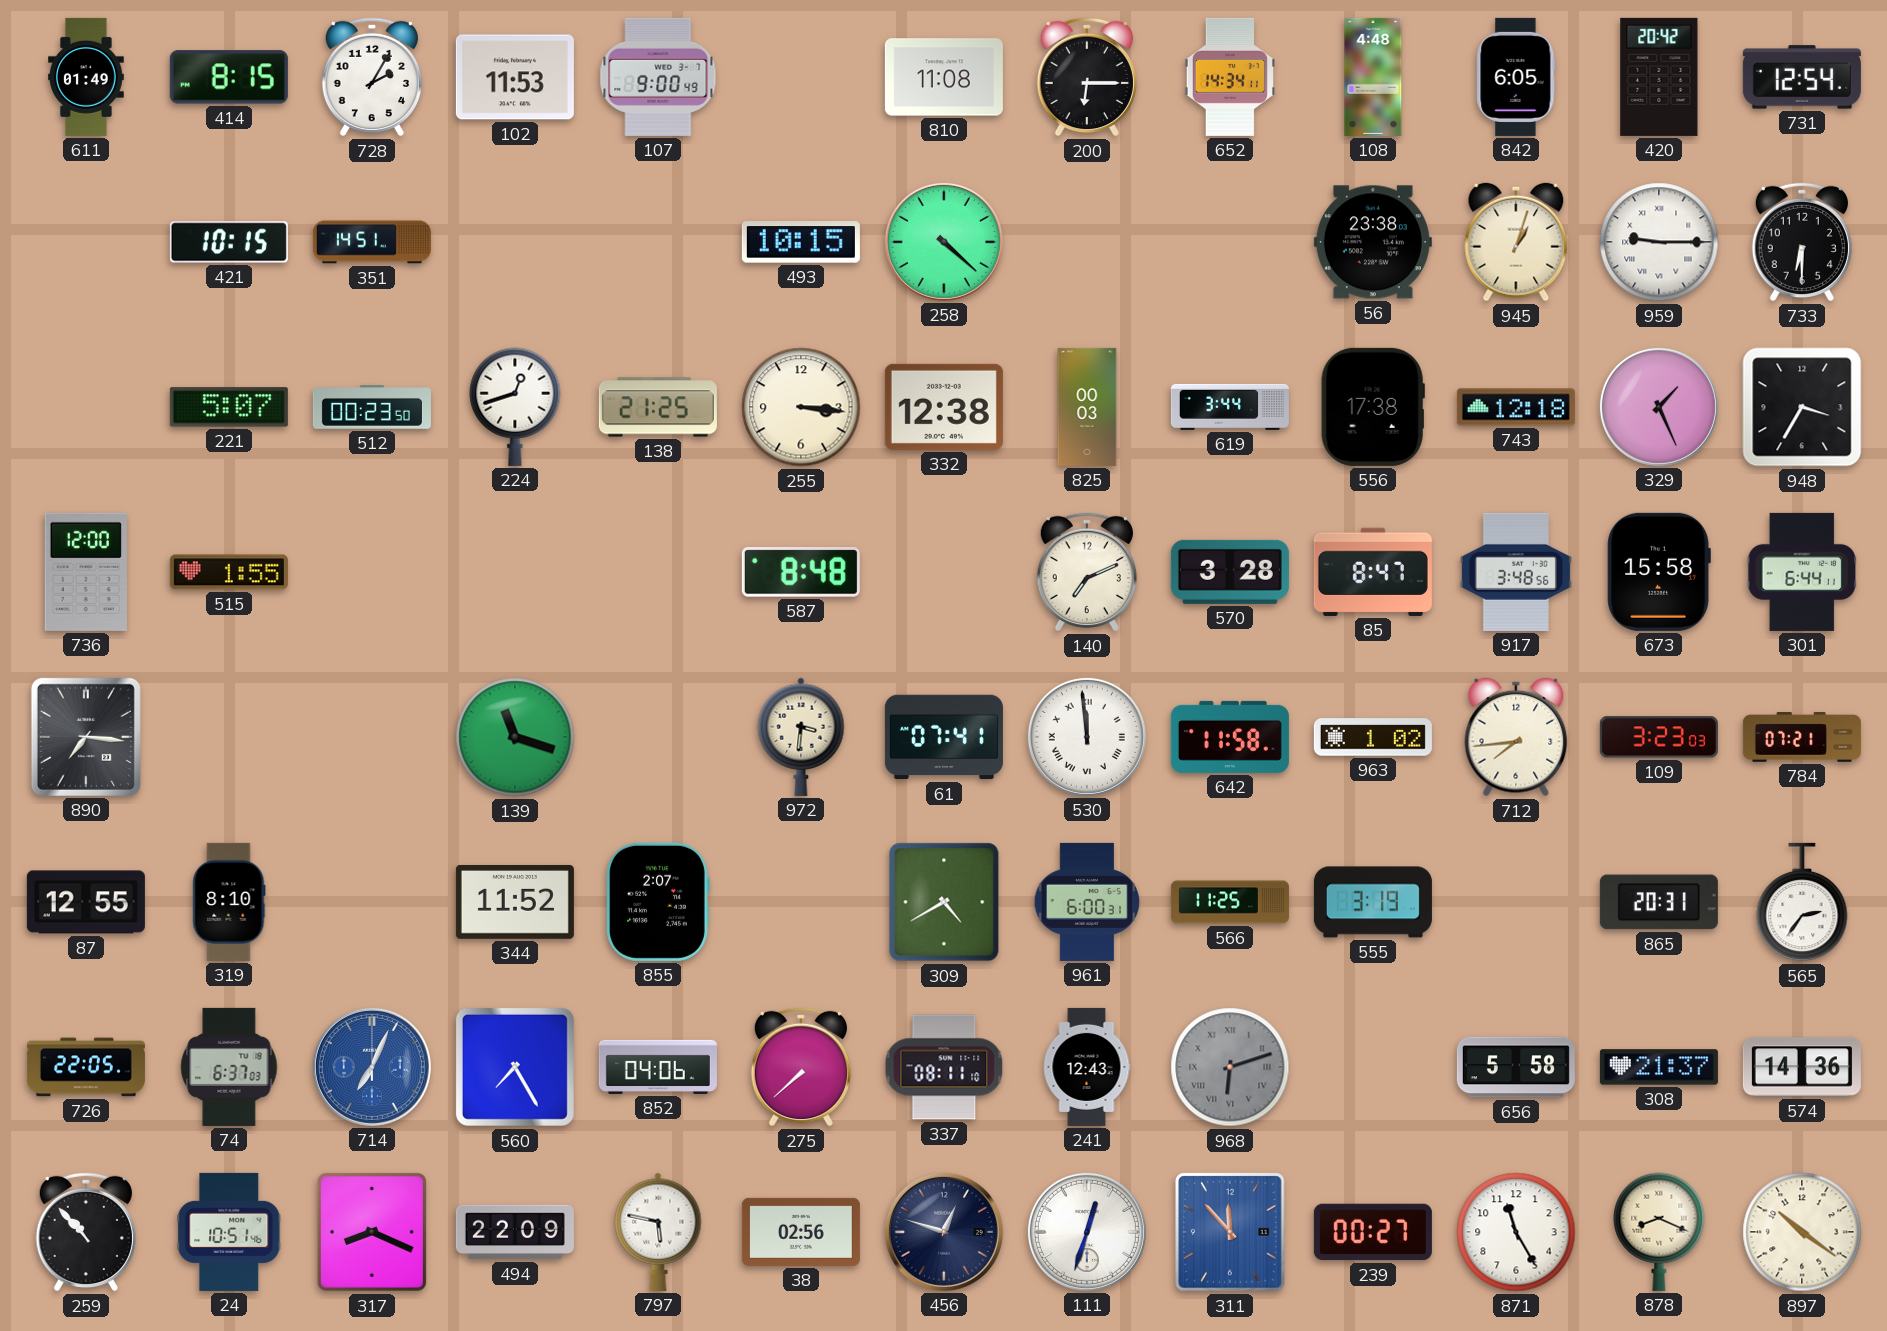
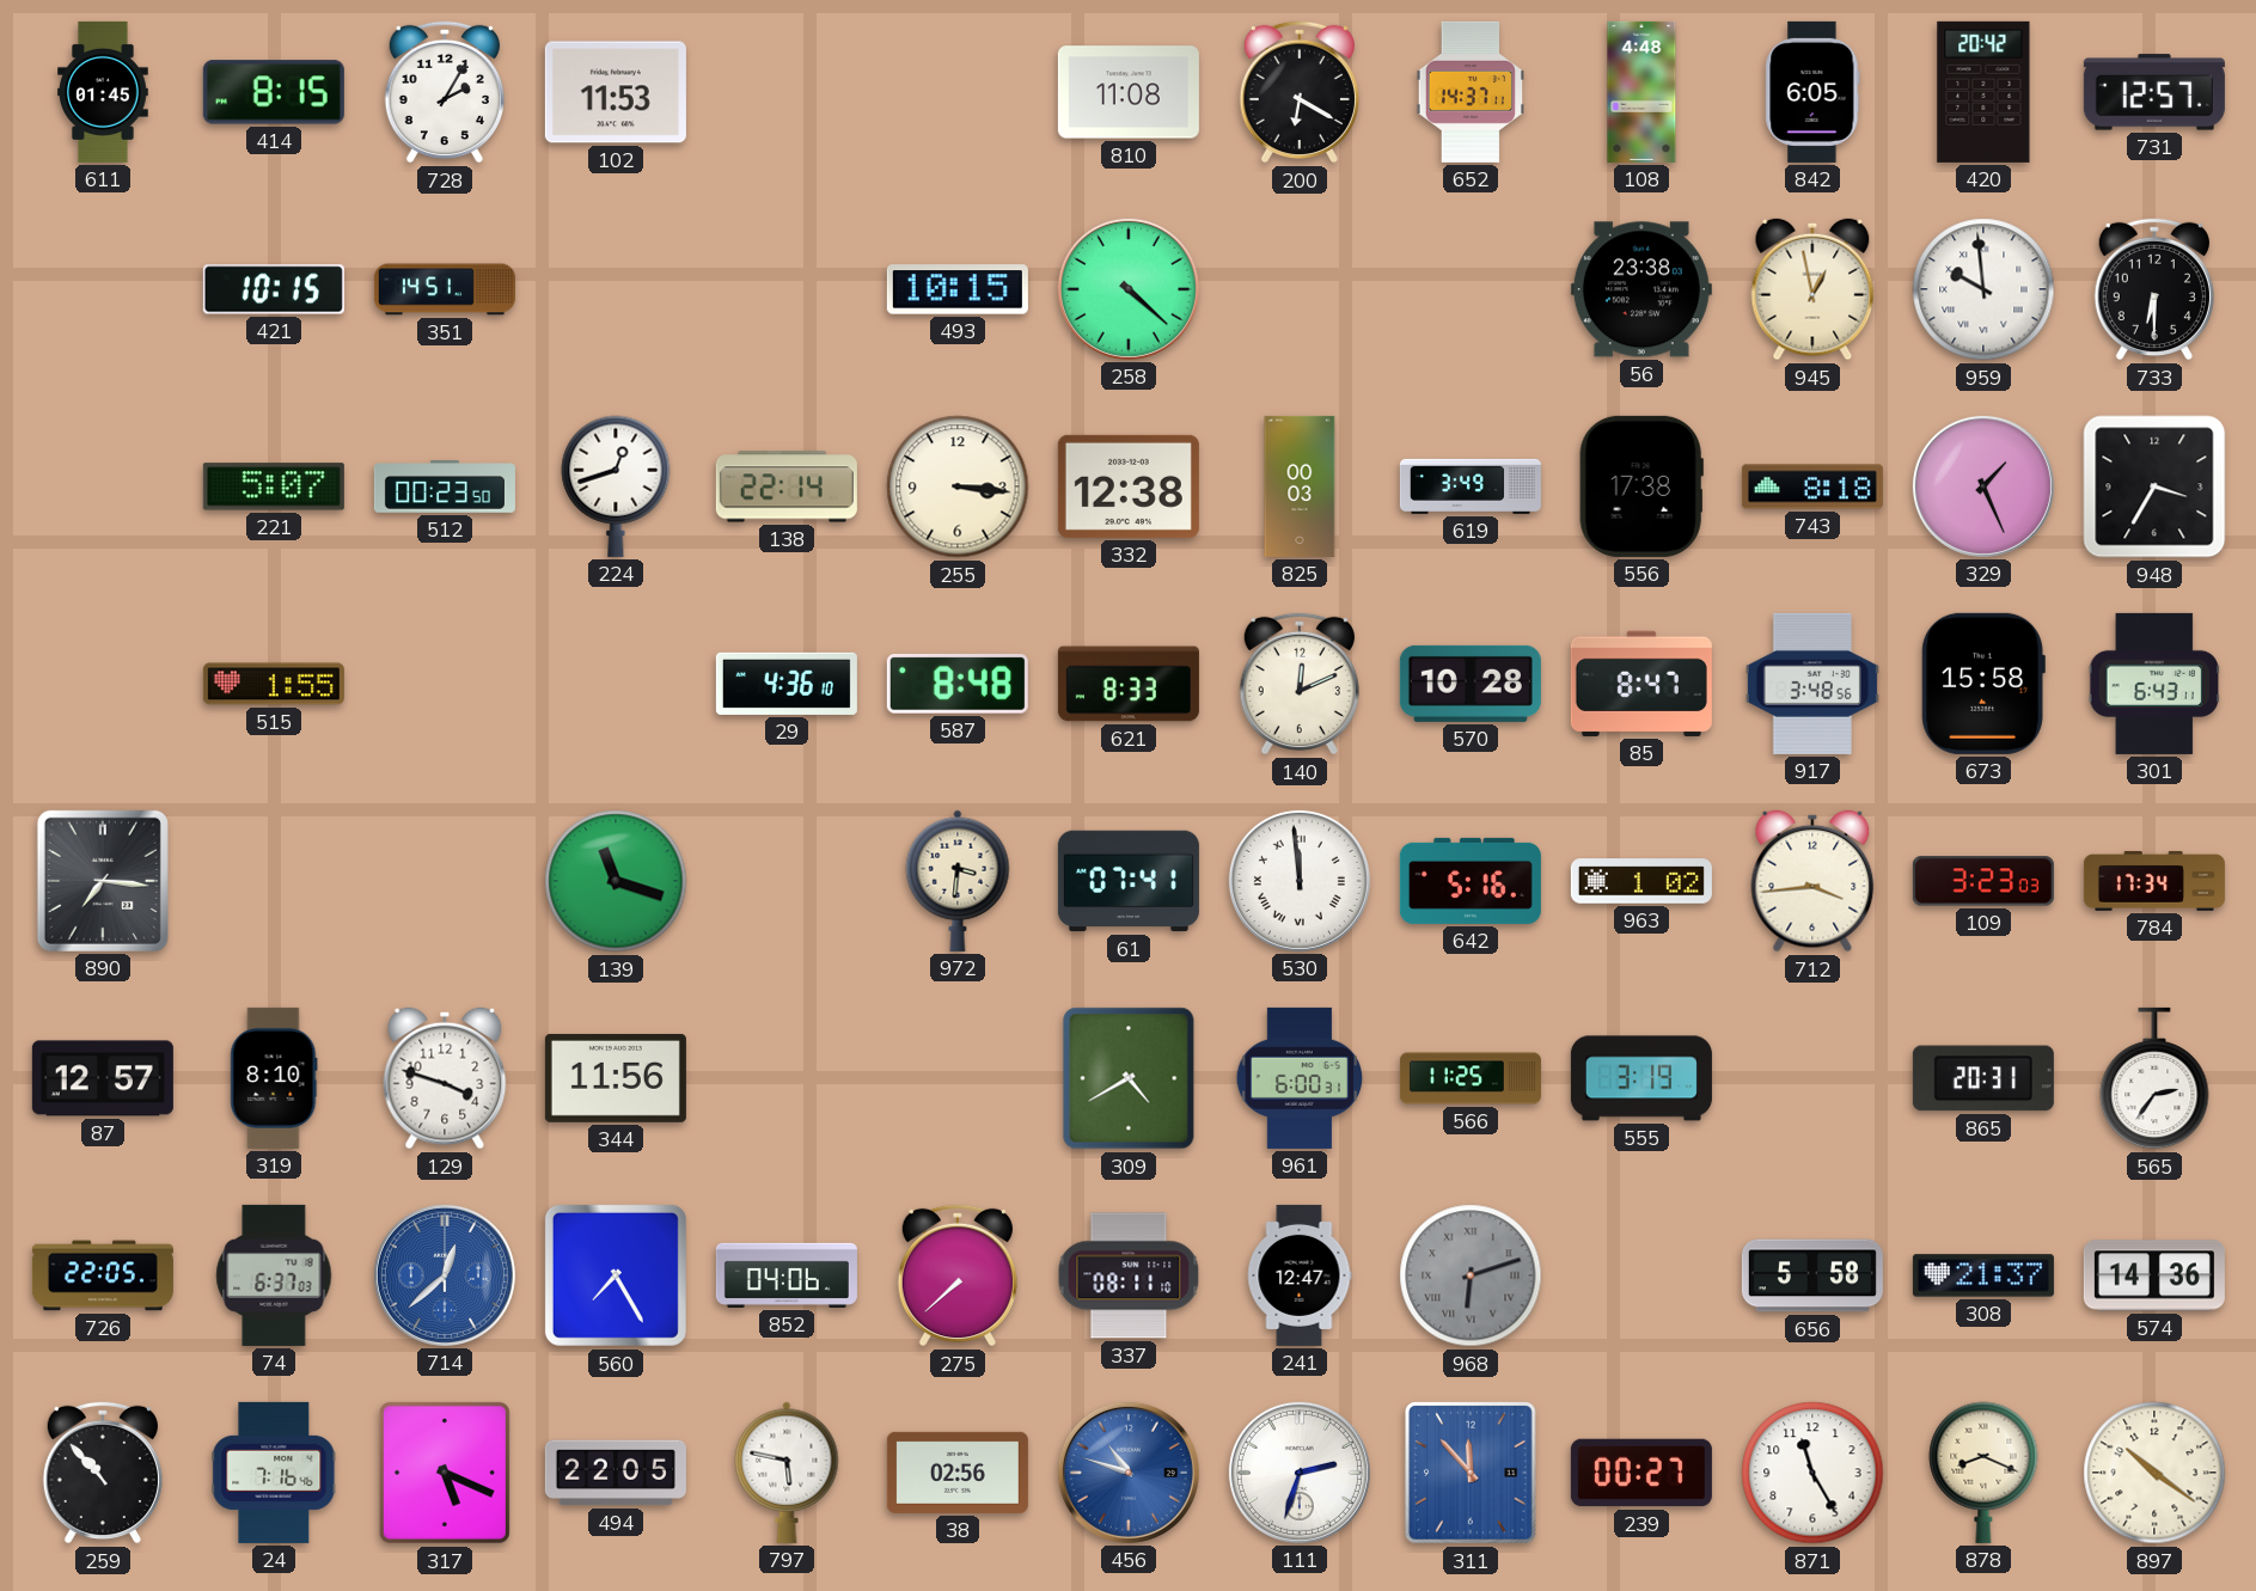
611: 01:49 -> 01:45 (104, 92)
107: 9:00 -> none (658, 77)
200: 6:15 -> 6:20 (1300, 92)
652: 14:34 -> 14:37 (1471, 92)
731: 12:54 -> 12:57 (2154, 92)
945: 1:03 -> 12:58 (1812, 289)
959: 9:15 -> 9:59 (1983, 289)
138: 21:25 -> 22:14 (787, 487)
619: 3:44 -> 3:49 (1471, 487)
743: 12:18 -> 8:18 (1812, 487)
736: 12:00 -> none (86, 572)
29: none -> 4:36 (787, 684)
621: none -> 8:33 (1129, 684)
140: 7:11 -> 12:11 (1300, 684)
570: 3:28 -> 10:28 (1471, 684)
301: 6:44 -> 6:43 (2154, 684)
642: 11:58 -> 5:16 (1471, 881)
712: 7:44 -> 3:44 (1812, 881)
784: 07:21 -> 17:34 (2154, 881)
87: 12:55 -> 12:57 (103, 1078)
129: none -> 3:48 (445, 1078)
344: 11:52 -> 11:56 (616, 1078)
855: 2:07 -> none (658, 902)
714: 7:04 -> 12:38 (445, 1275)
241: 12:43 -> 12:47 (1300, 1275)
24: 10:51 -> 7:16 (274, 1473)
317: 8:19 -> 5:19 (445, 1473)
494: 22:09 -> 22:05 (616, 1473)
456: 12:48 -> 10:48 (1129, 1473)
456 dial: navy -> blue (1129, 1473)
111: 12:33 -> 2:33 (1300, 1473)
